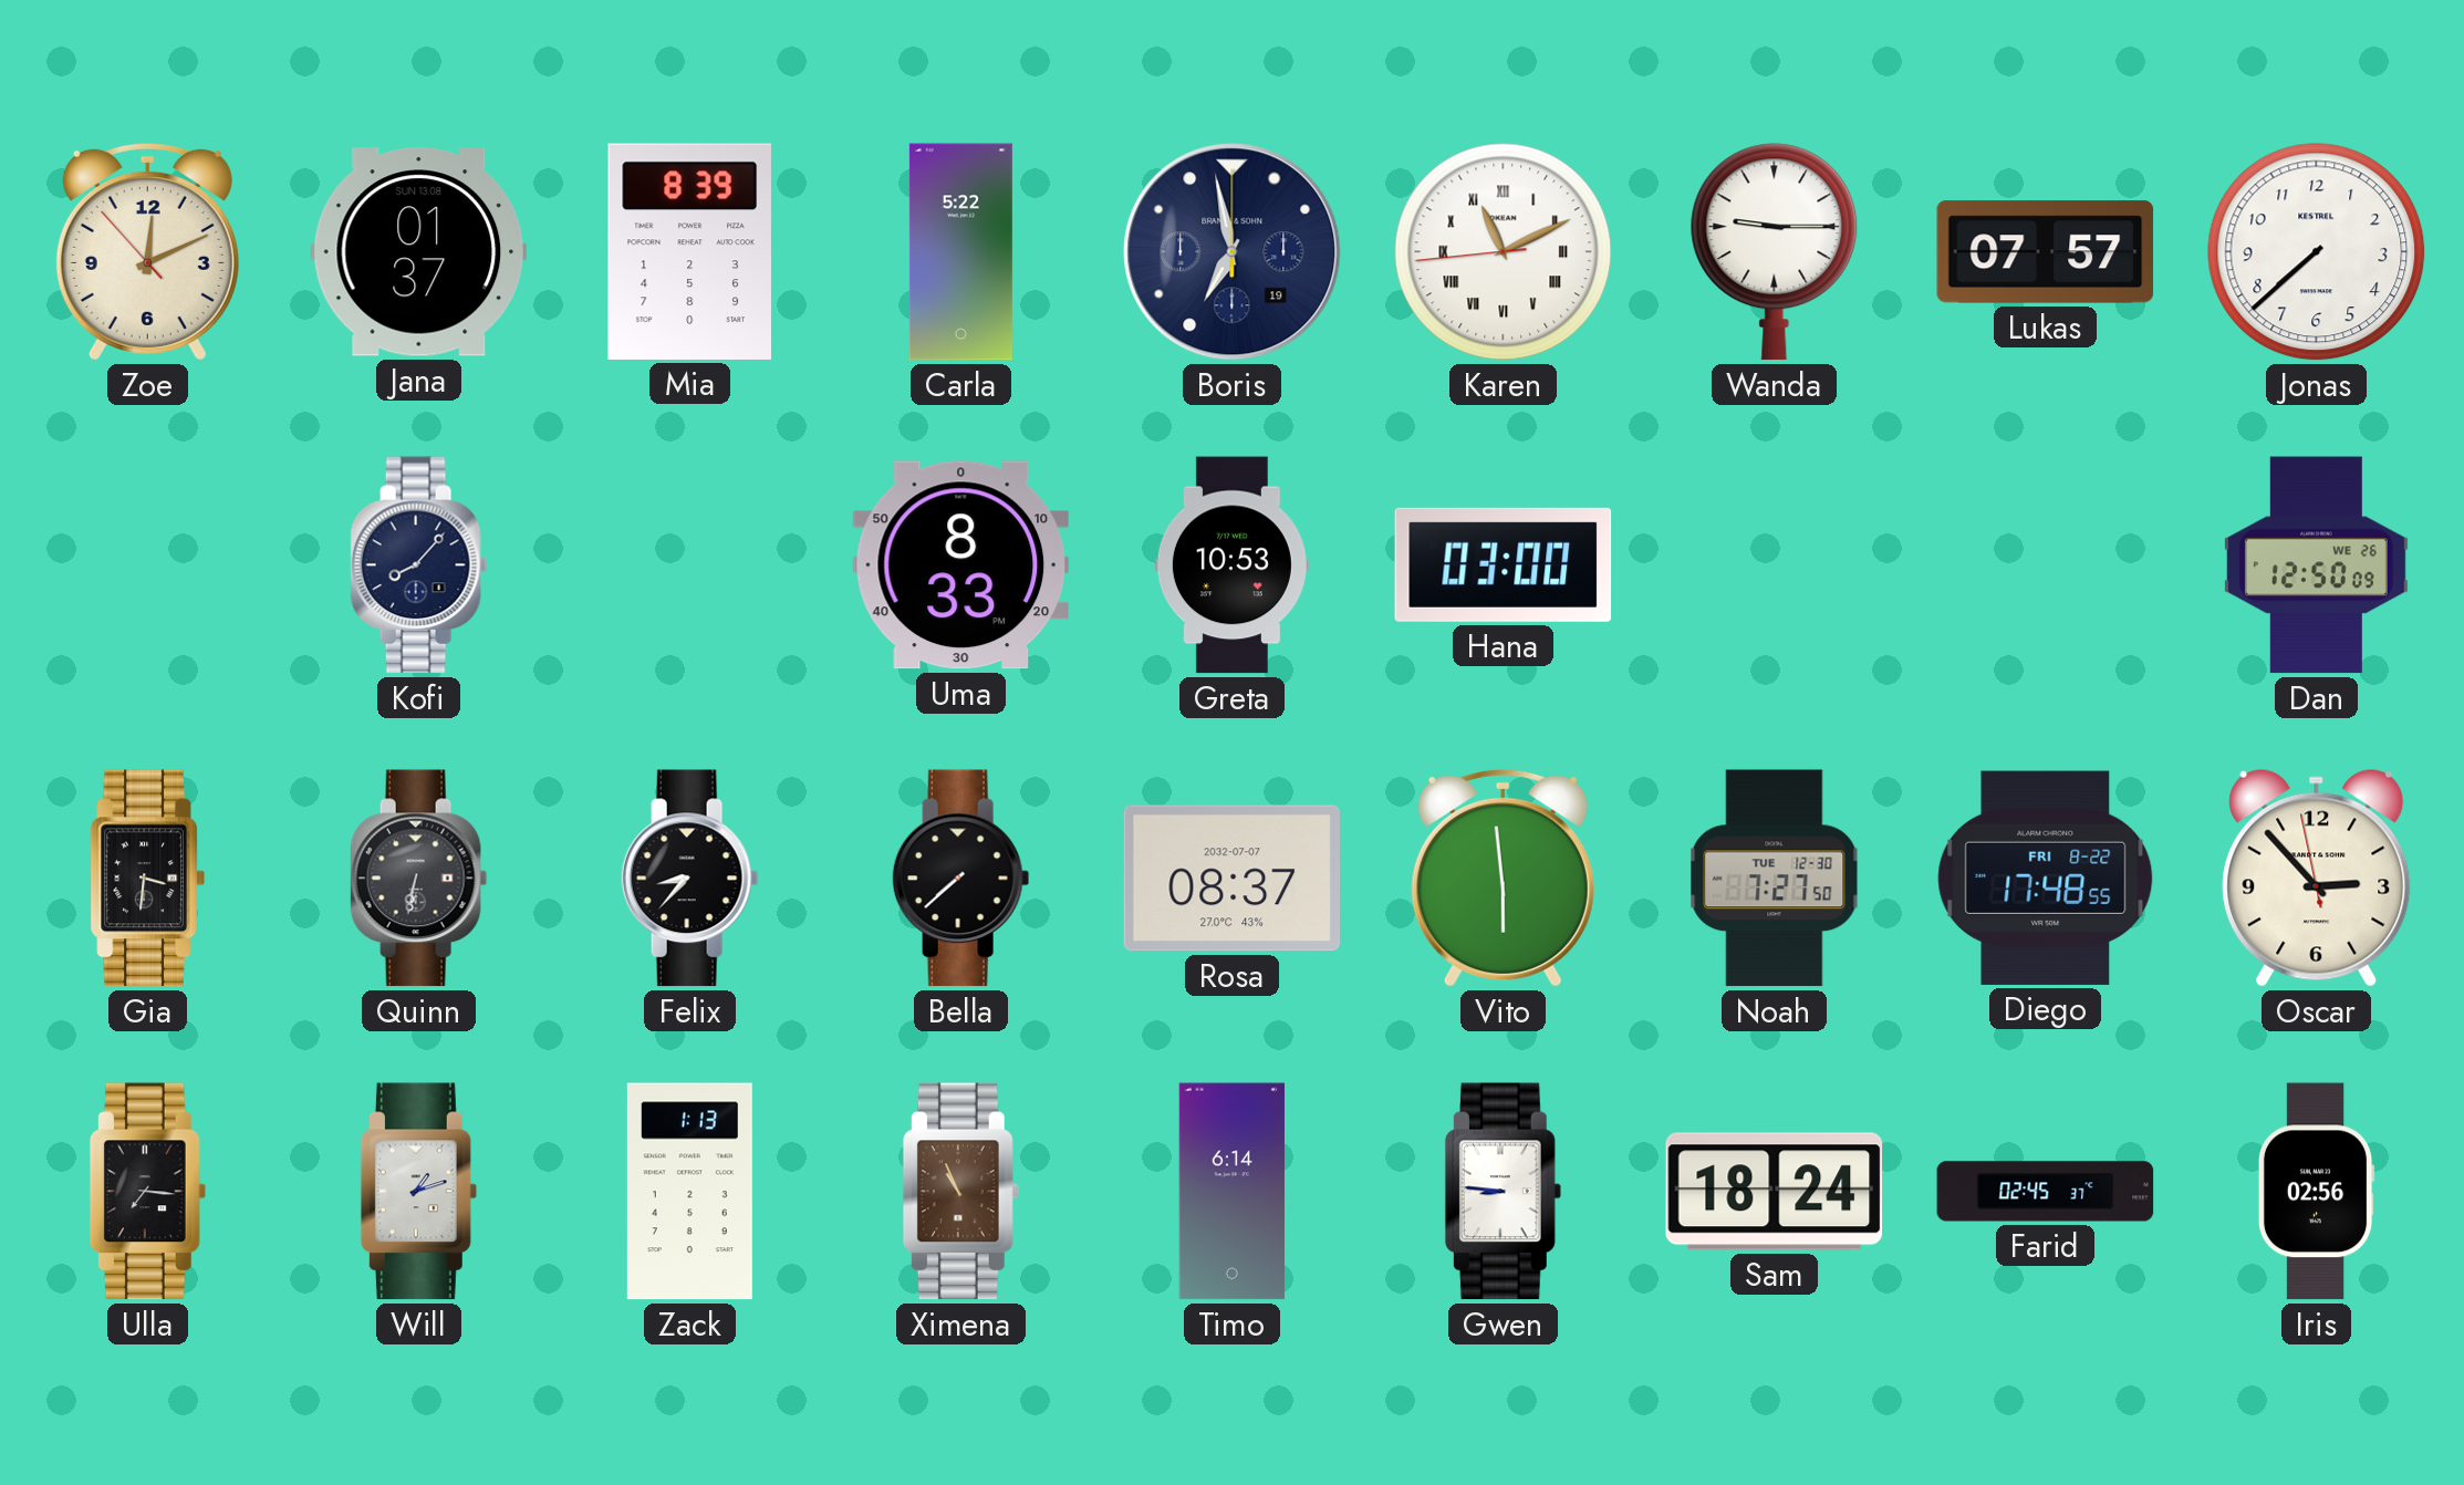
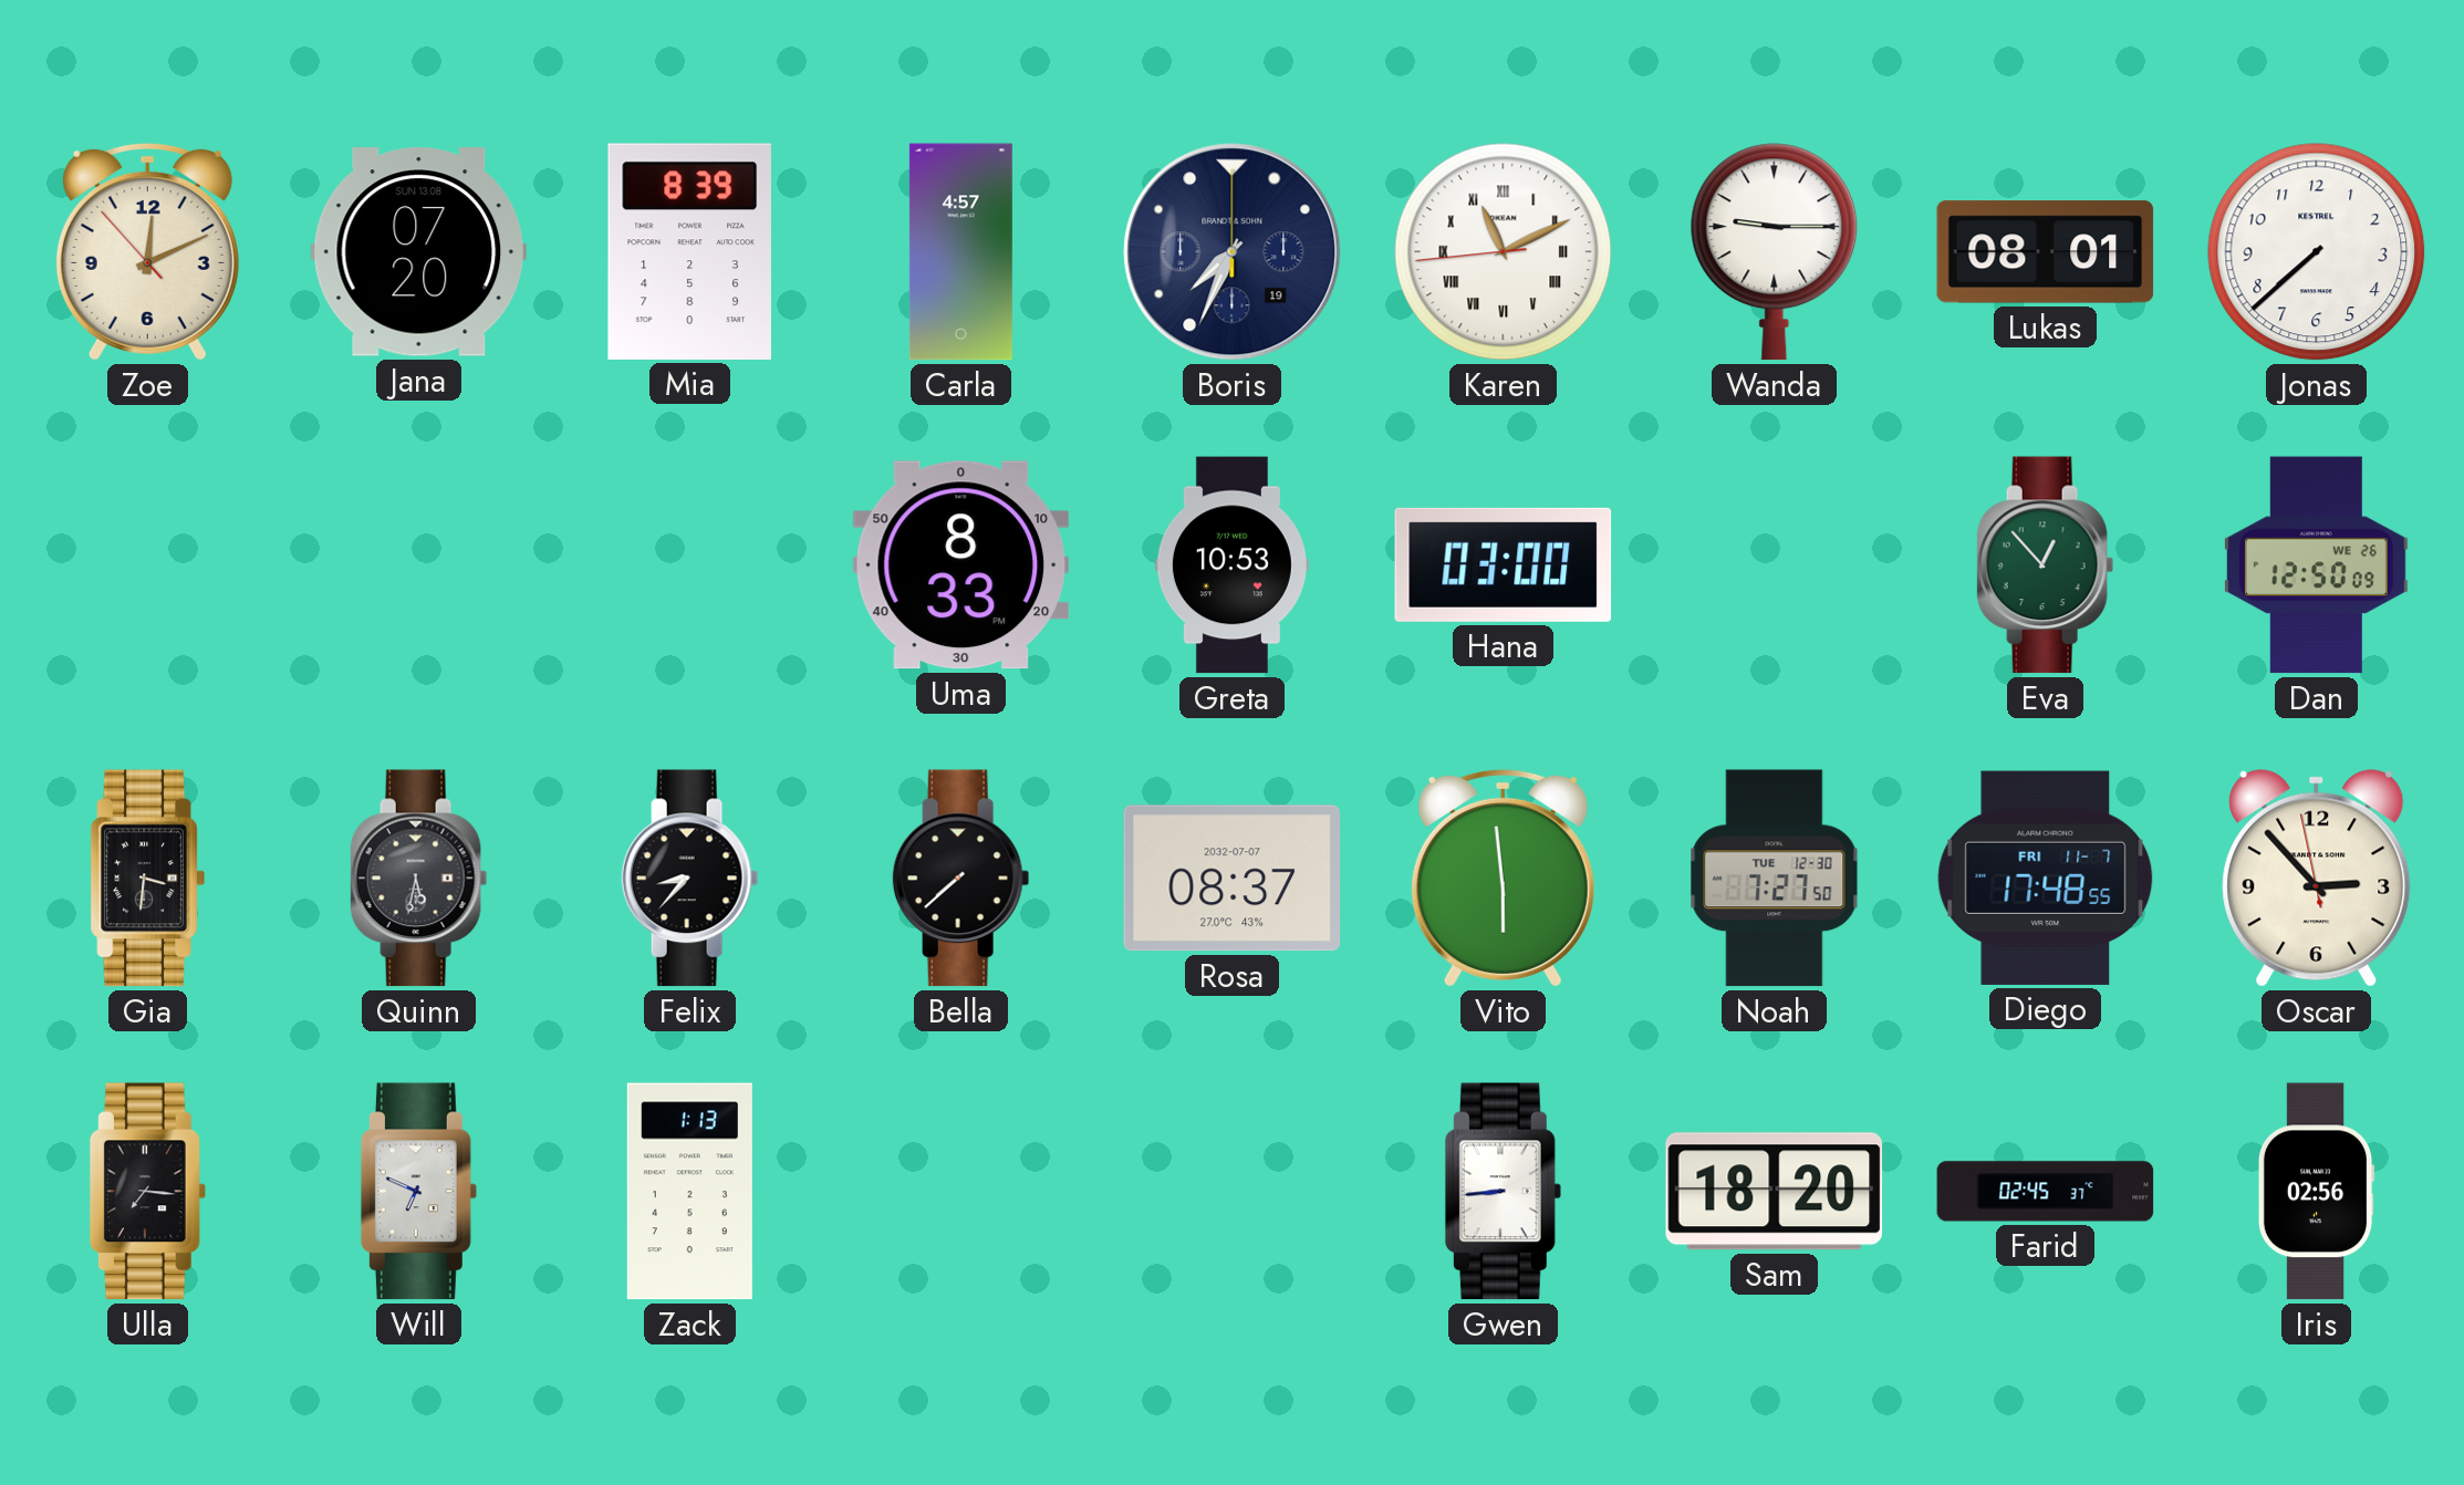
Jana: 01:37 -> 07:20 (419, 252)
Carla: 5:22 -> 4:57 (960, 252)
Boris: 6:58 -> 7:34 (1233, 252)
Lukas: 07:57 -> 08:01 (2046, 252)
Kofi: 8:07 -> none (419, 565)
Eva: none -> 12:53 (2046, 565)
Quinn: 6:32 -> 5:32 (419, 879)
Diego date: FRI 8-22 -> FRI 11-7 (2046, 877)
Will: 1:12 -> 6:49 (418, 1192)
Ximena: 10:56 -> none (960, 1192)
Timo: 6:14 -> none (1231, 1192)
Gwen: 8:46 -> 8:44 (1503, 1192)
Sam: 18:24 -> 18:20 (1775, 1192)
